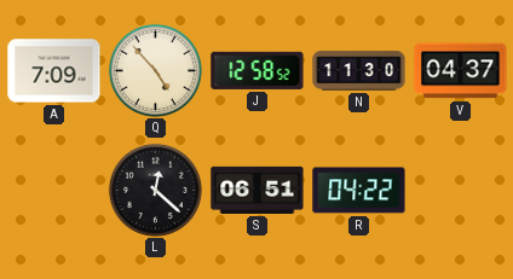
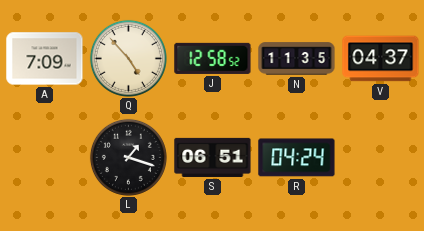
N: 11:30 -> 11:35 (297, 59)
L: 12:22 -> 1:18 (128, 157)
R: 04:22 -> 04:24 (297, 158)
